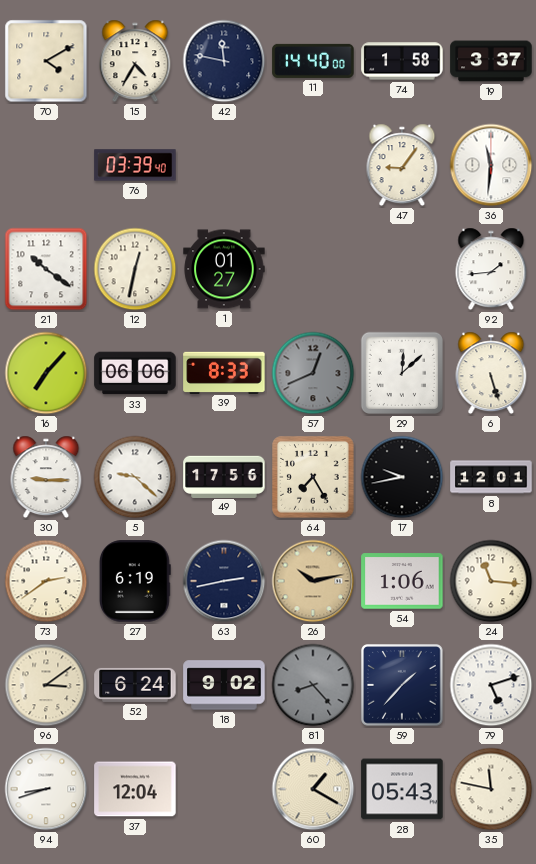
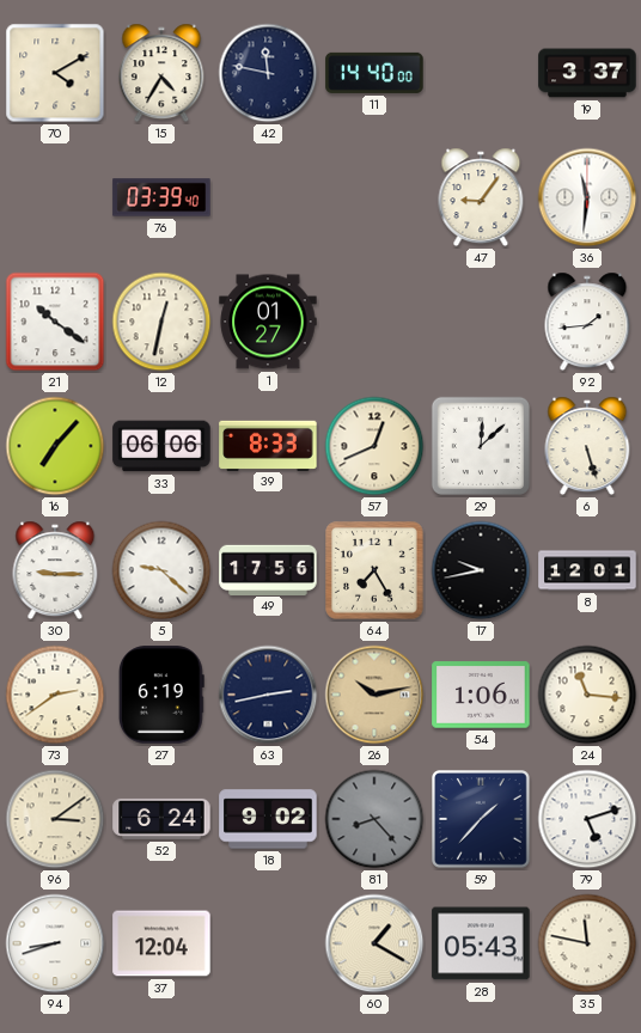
74: 1:58 -> none (402, 61)
57 dial: grey -> cream (374, 446)
